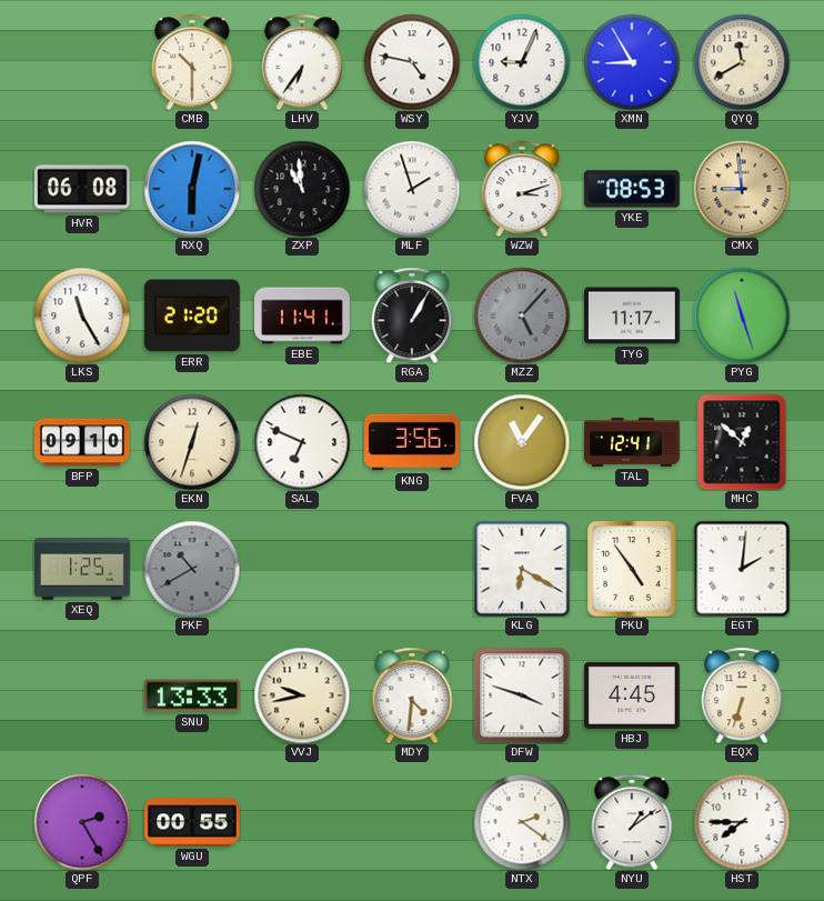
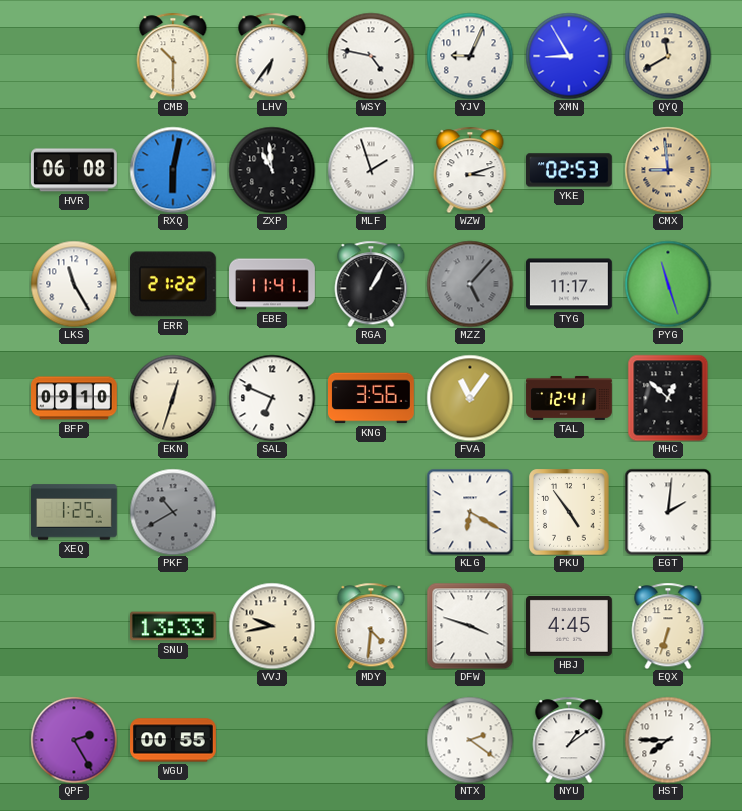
YKE: 08:53 -> 02:53 (570, 170)
ERR: 21:20 -> 21:22 (173, 284)
